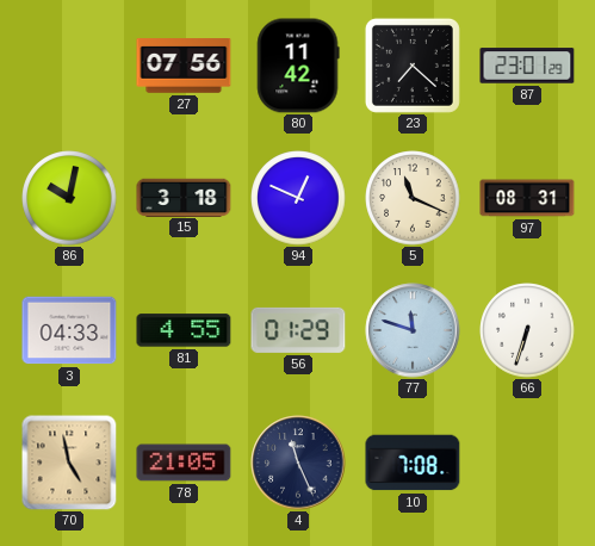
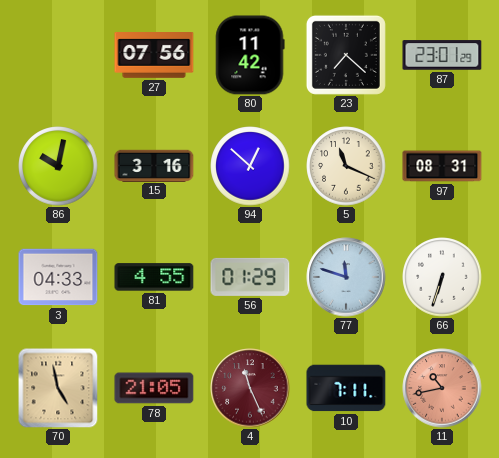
15: 3:18 -> 3:16 (154, 165)
94: 12:49 -> 12:52 (250, 166)
4 dial: navy -> burgundy (250, 388)
10: 7:08 -> 7:11 (346, 388)
11: none -> 10:43 (442, 388)
